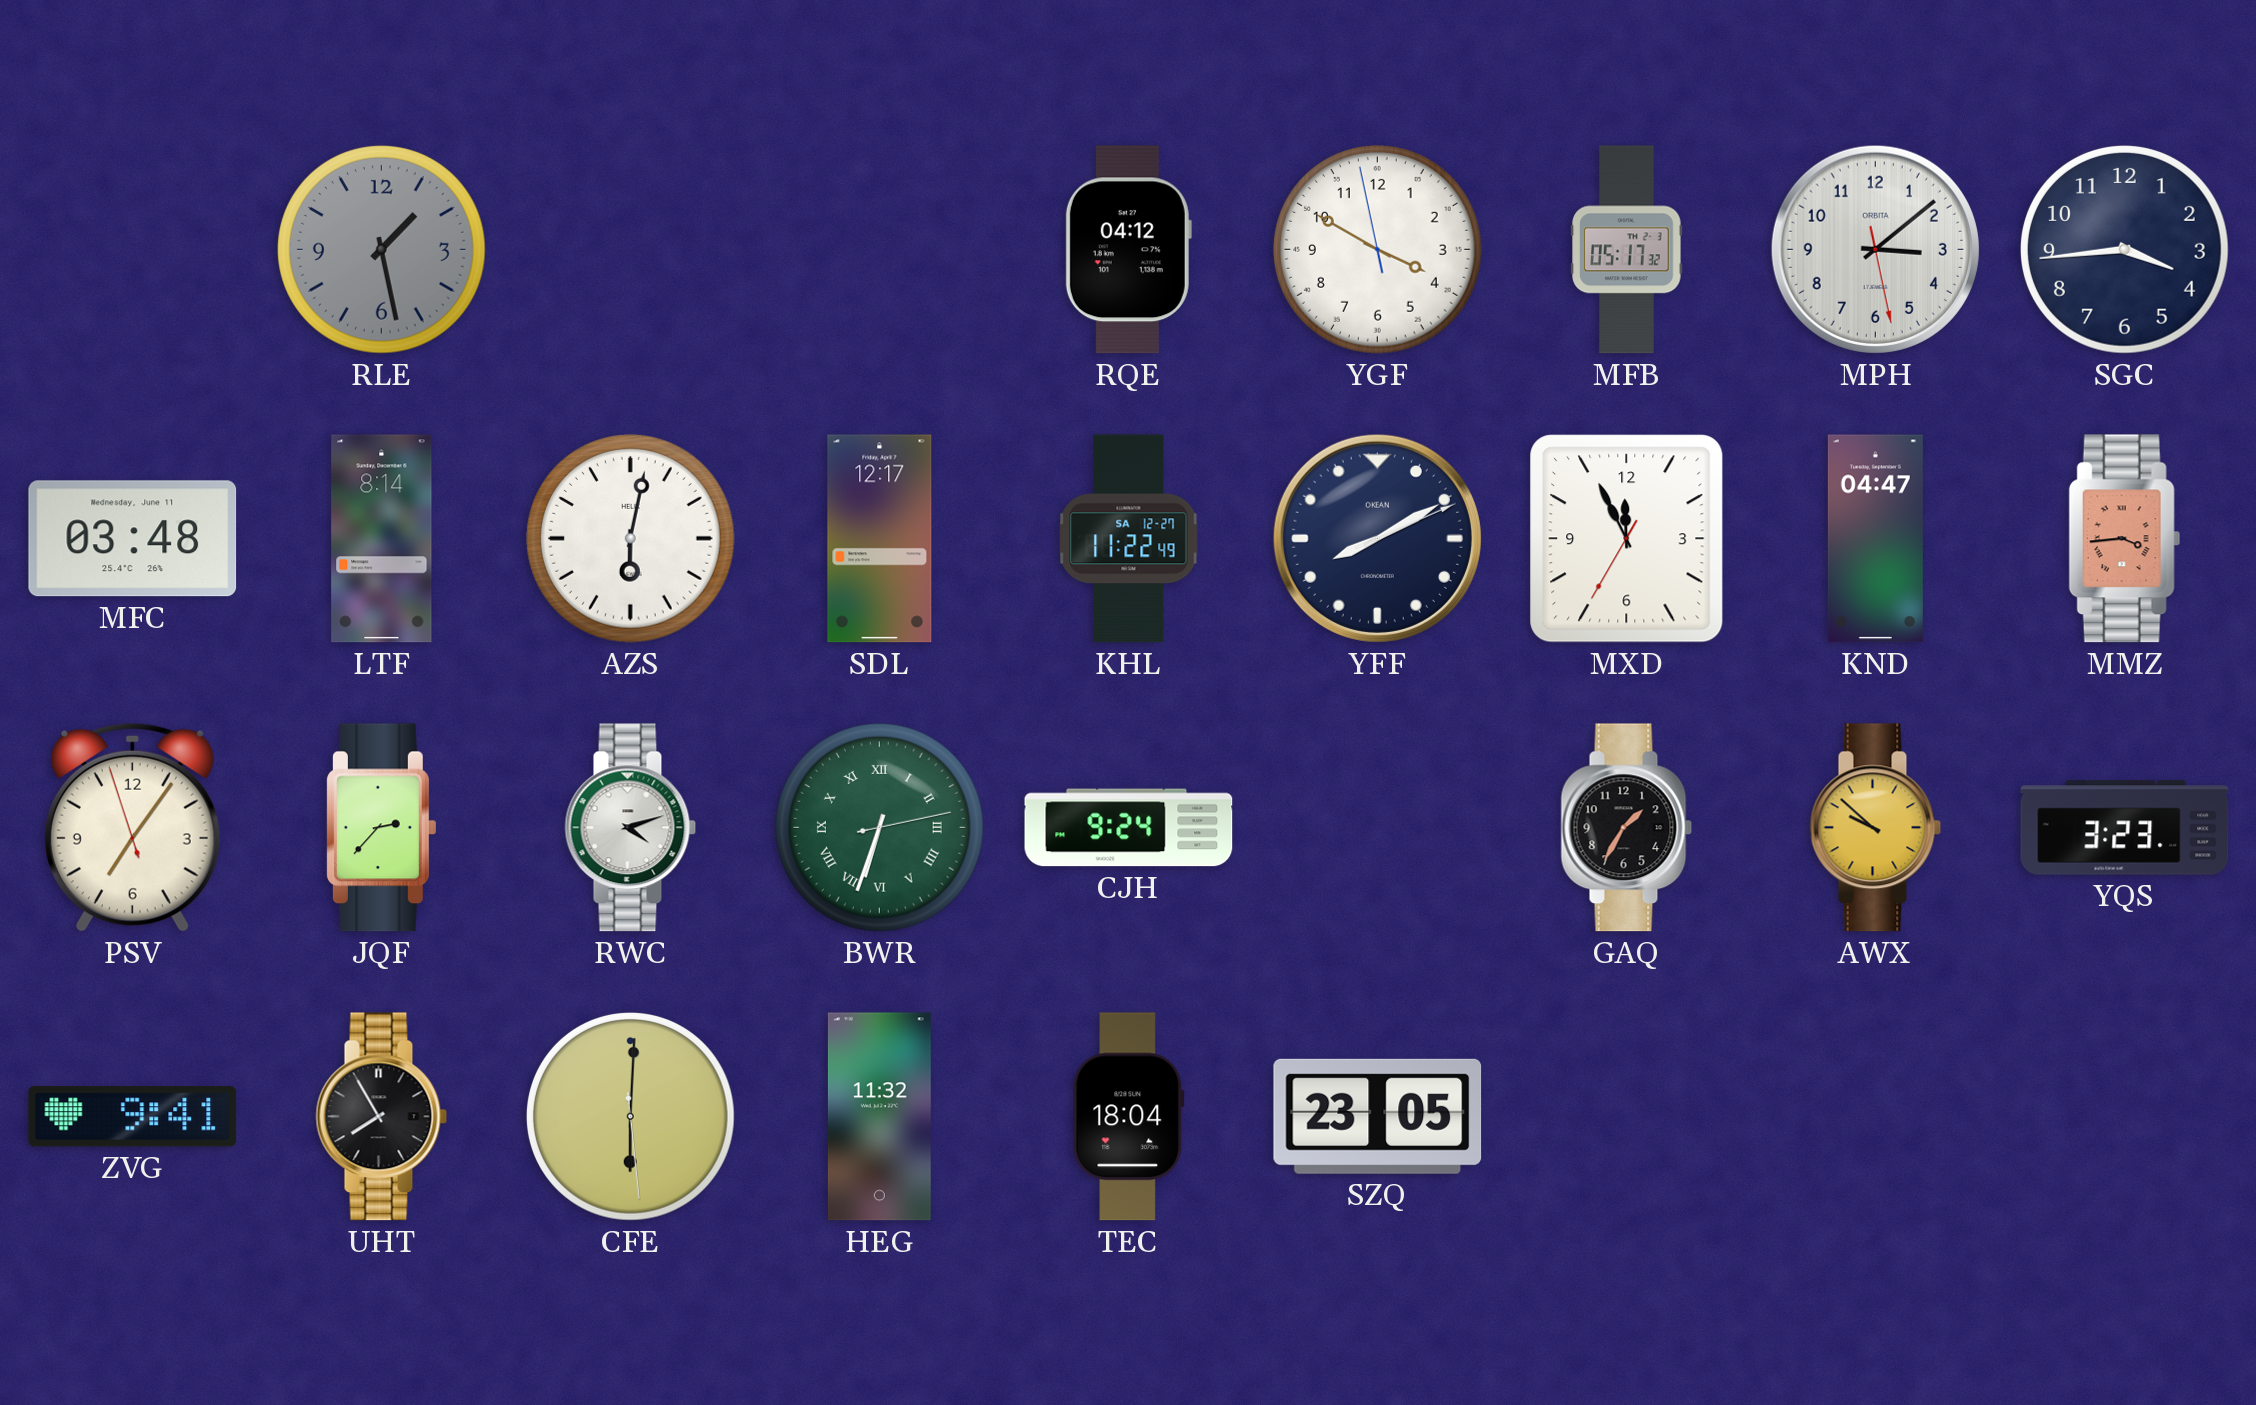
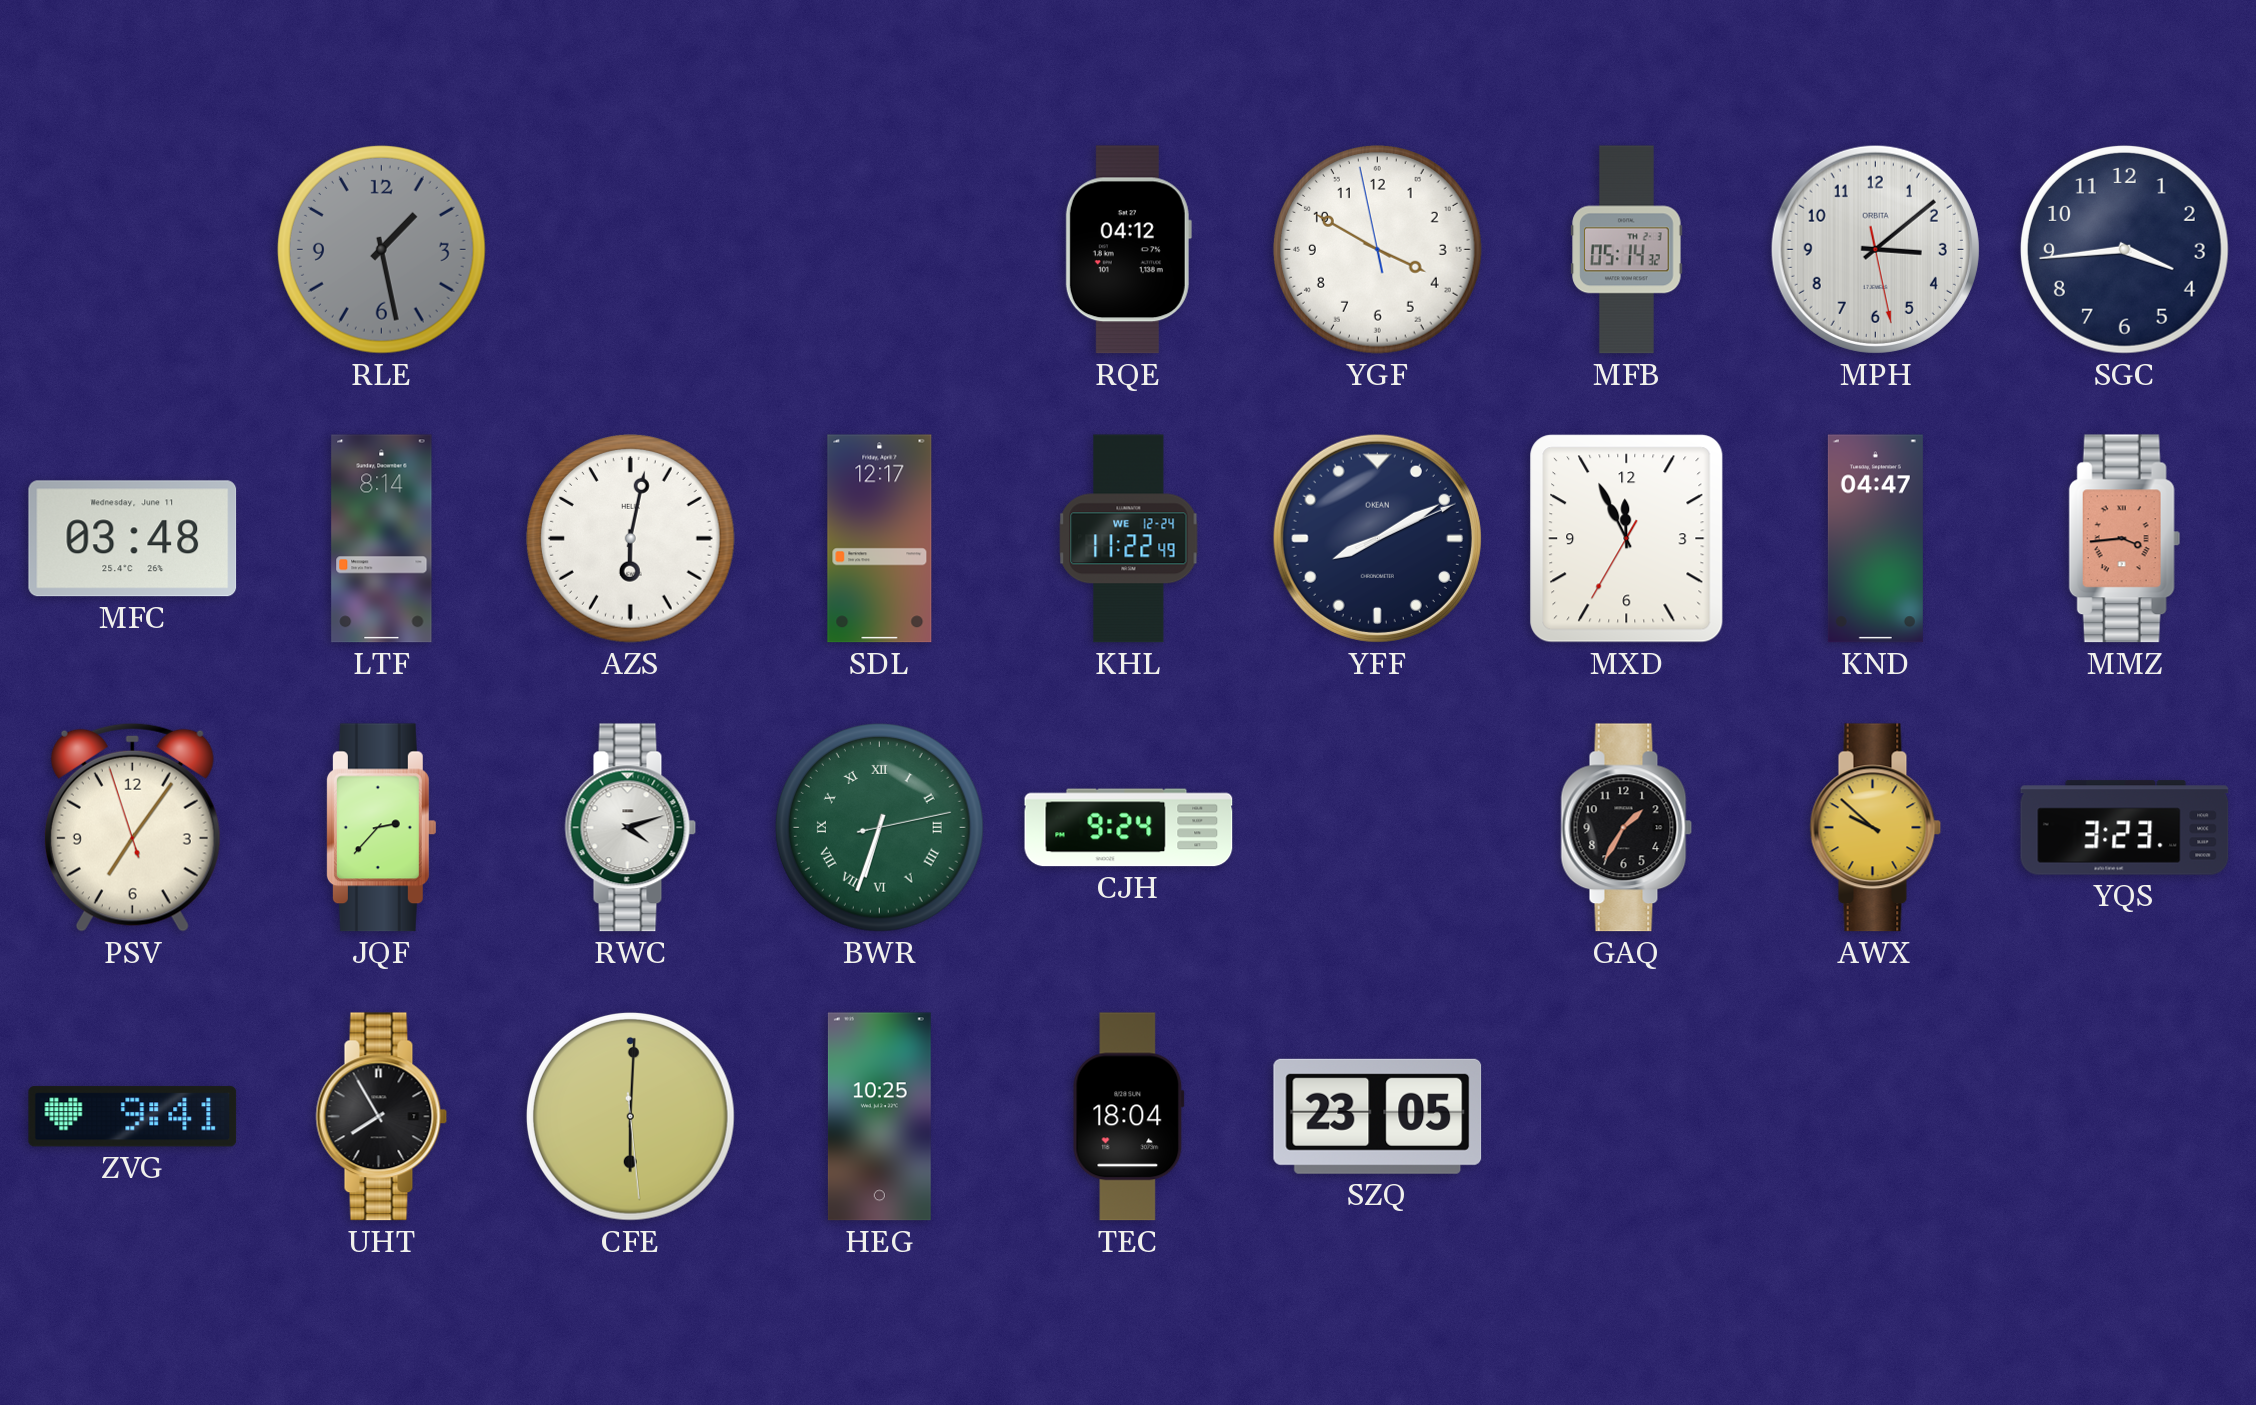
MFB: 05:17 -> 05:14 (1627, 250)
KHL date: SA 12-27 -> WE 12-24 (1129, 539)
HEG: 11:32 -> 10:25 (879, 1117)
